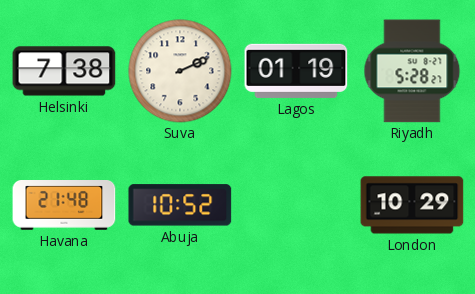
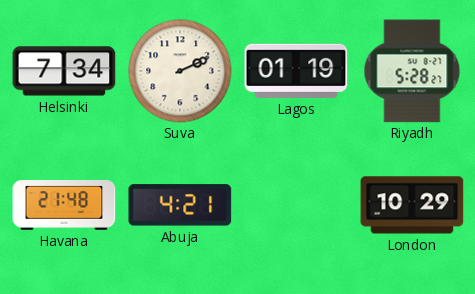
Helsinki: 7:38 -> 7:34 (64, 71)
Abuja: 10:52 -> 4:21 (180, 205)
